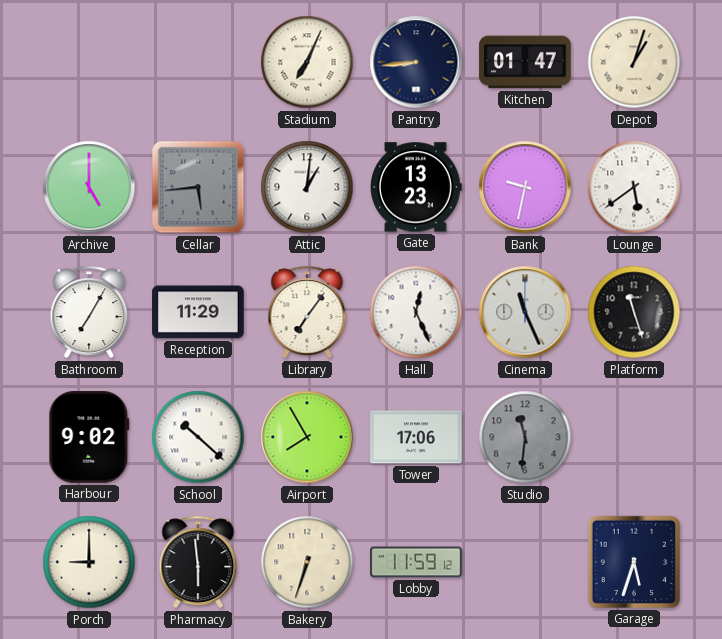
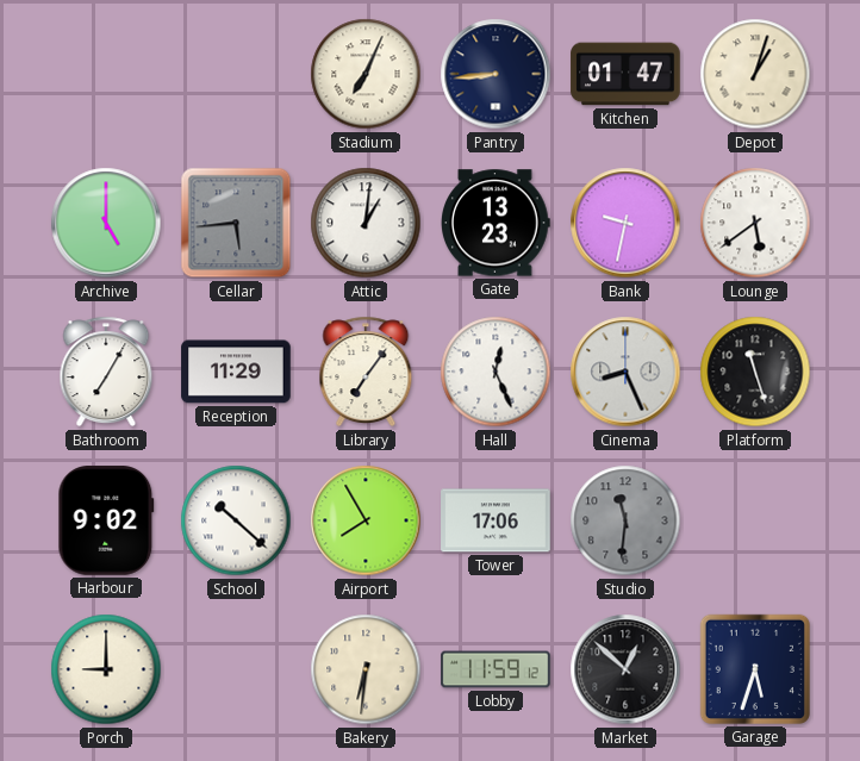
Cinema: 11:26 -> 8:26 (625, 372)
Pharmacy: 5:59 -> none (198, 562)
Bakery: 6:33 -> 6:31 (366, 669)
Market: none -> 12:52 (625, 669)
